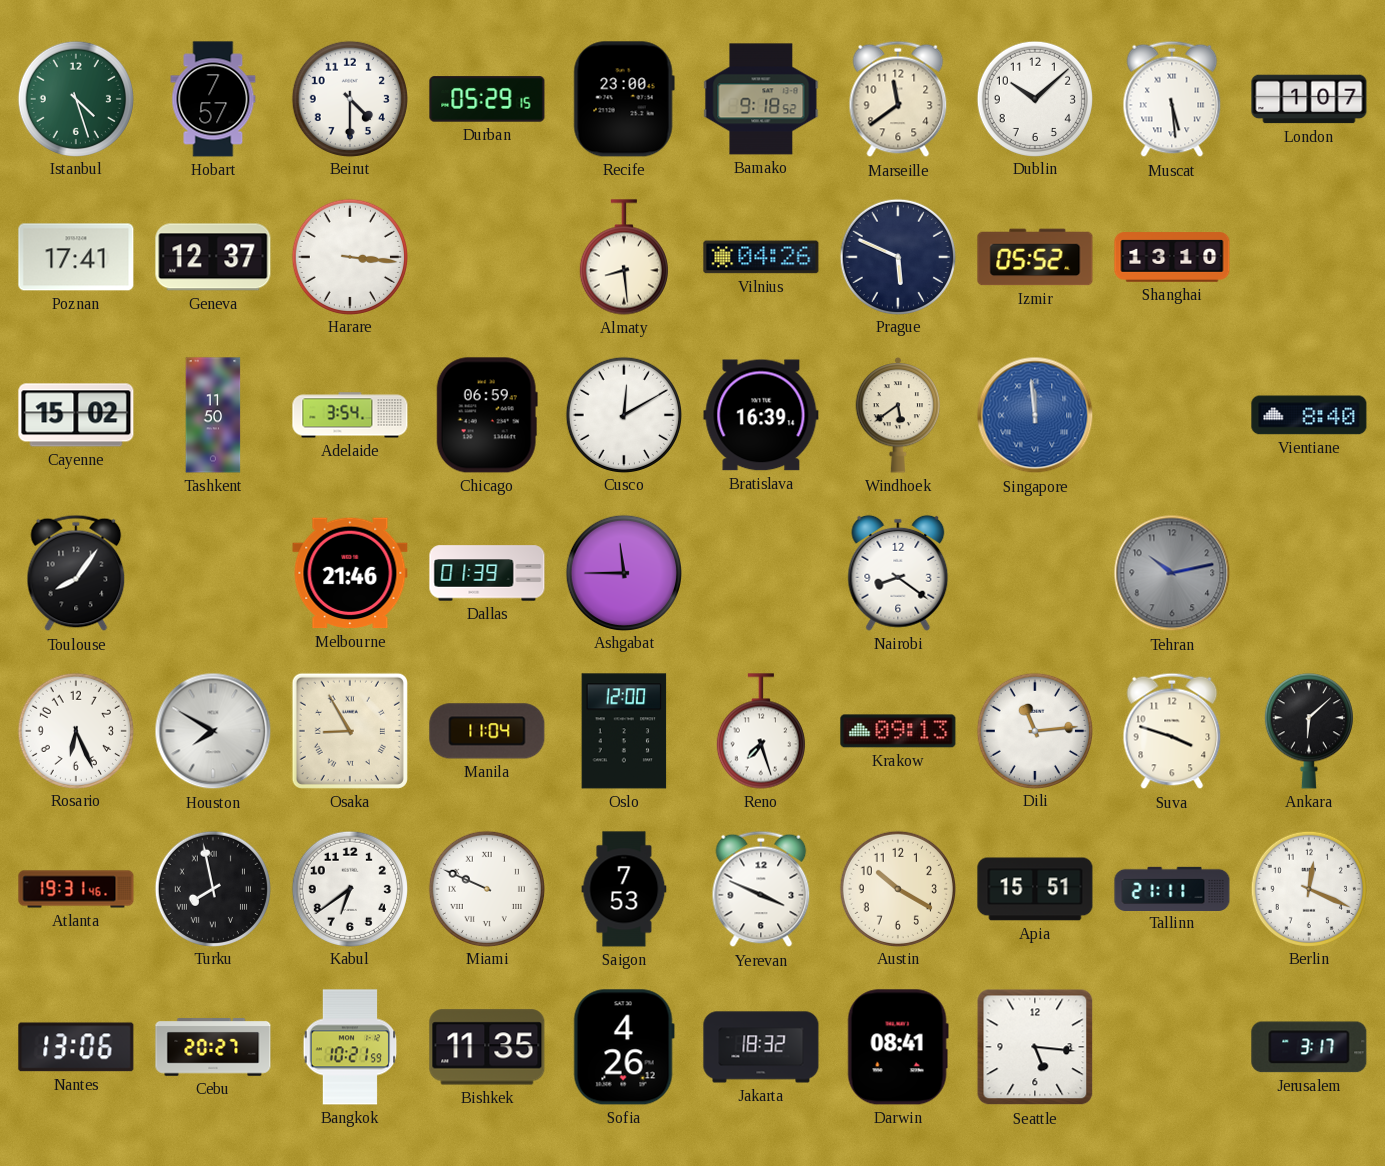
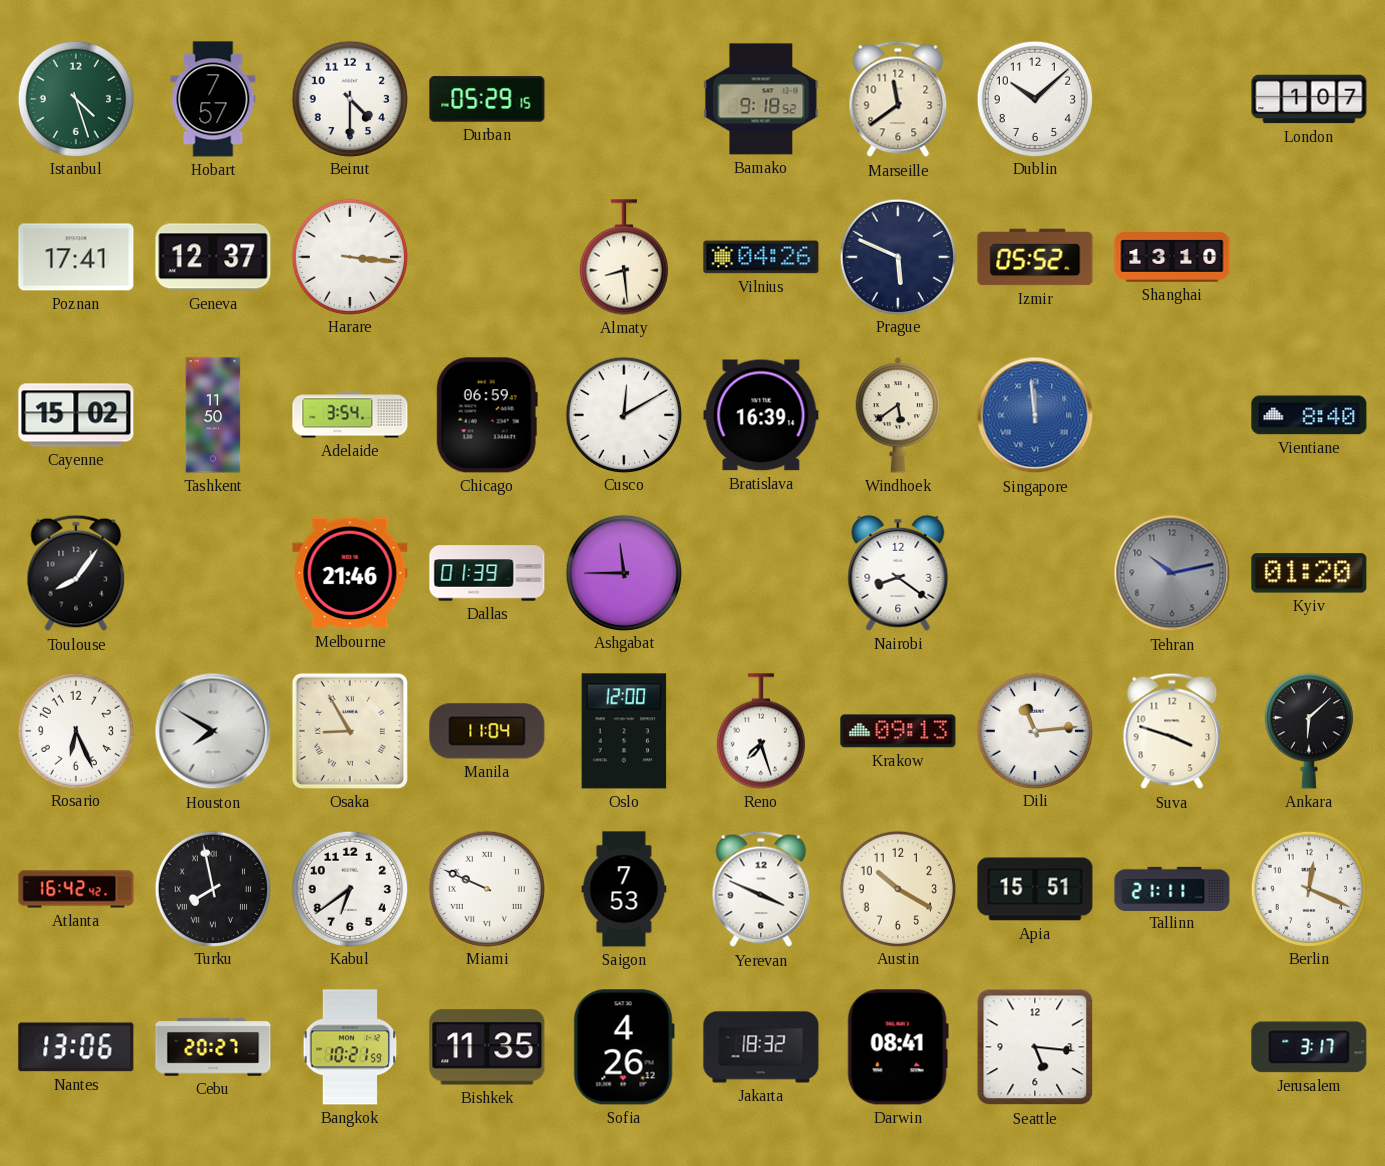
Recife: 23:00 -> none (624, 99)
Muscat: 5:29 -> none (1172, 99)
Kyiv: none -> 01:20 (1309, 573)
Atlanta: 19:31 -> 16:42 (76, 889)
